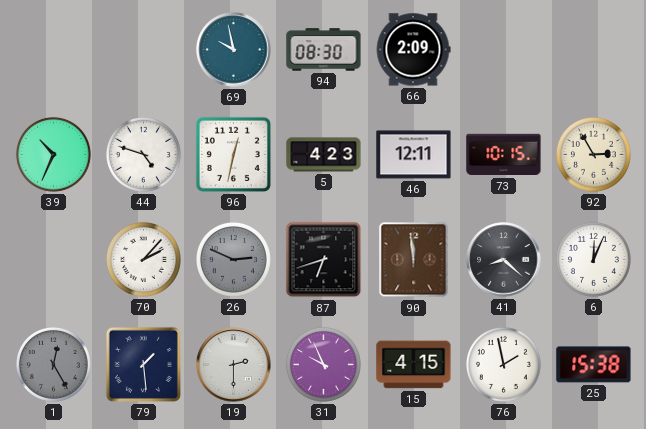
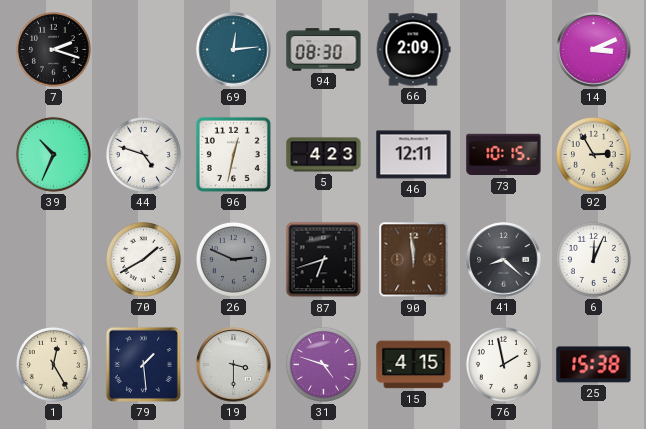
7: none -> 2:18 (53, 49)
69: 9:58 -> 12:14 (234, 50)
14: none -> 3:11 (594, 50)
70: 2:07 -> 1:40 (143, 259)
1 dial: grey -> cream (53, 364)
19: 2:30 -> 3:30 (234, 365)
31: 9:56 -> 4:48 (323, 364)
